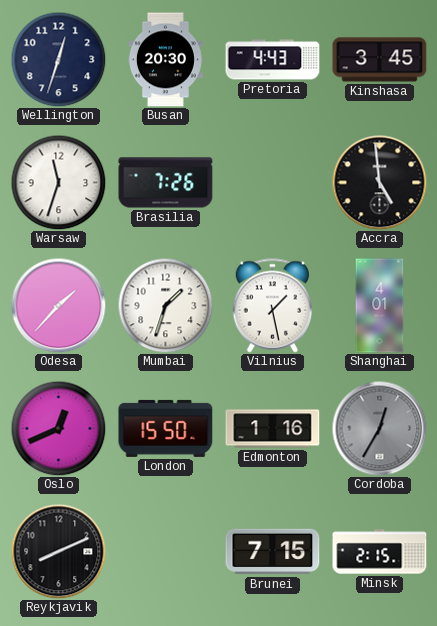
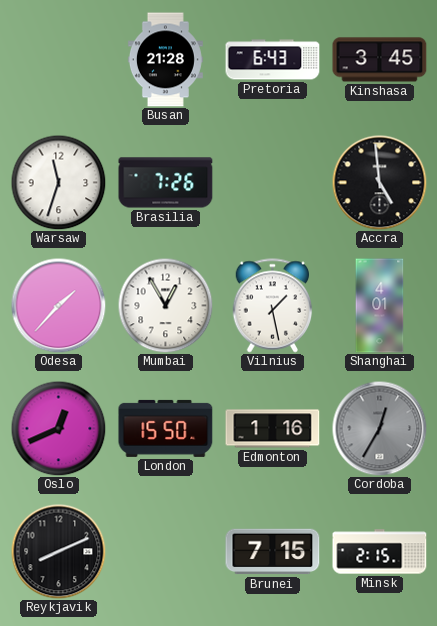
Wellington: 12:33 -> none (58, 59)
Busan: 20:30 -> 21:28 (165, 60)
Pretoria: 4:43 -> 6:43 (273, 60)
Mumbai: 1:33 -> 12:55 (165, 305)
